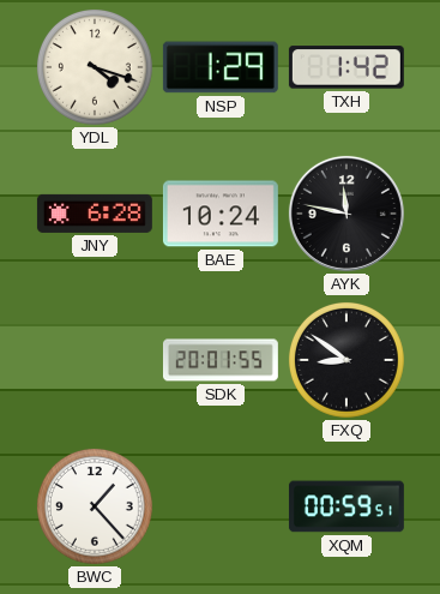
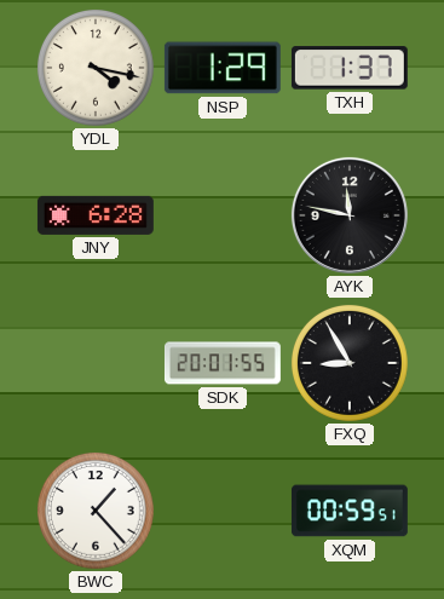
YDL: 4:18 -> 4:17 (96, 68)
TXH: 1:42 -> 1:37 (350, 68)
BAE: 10:24 -> none (221, 214)
FXQ: 8:51 -> 8:55 (350, 363)
